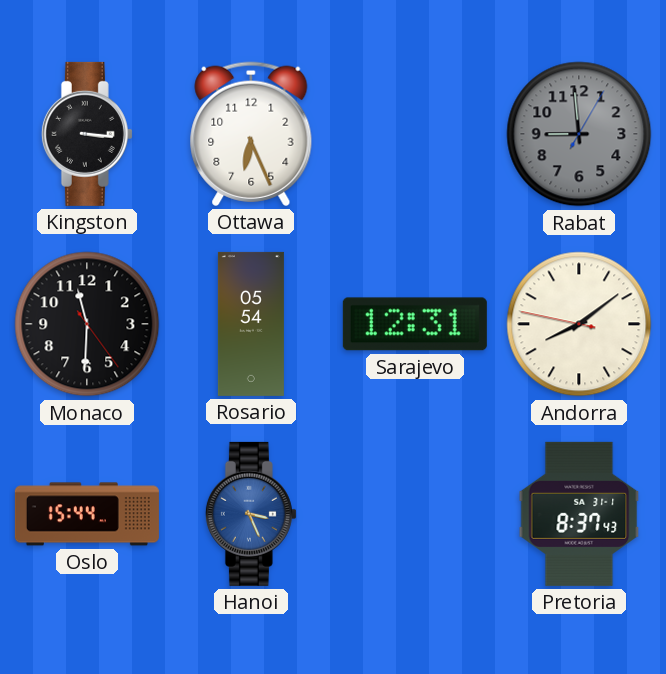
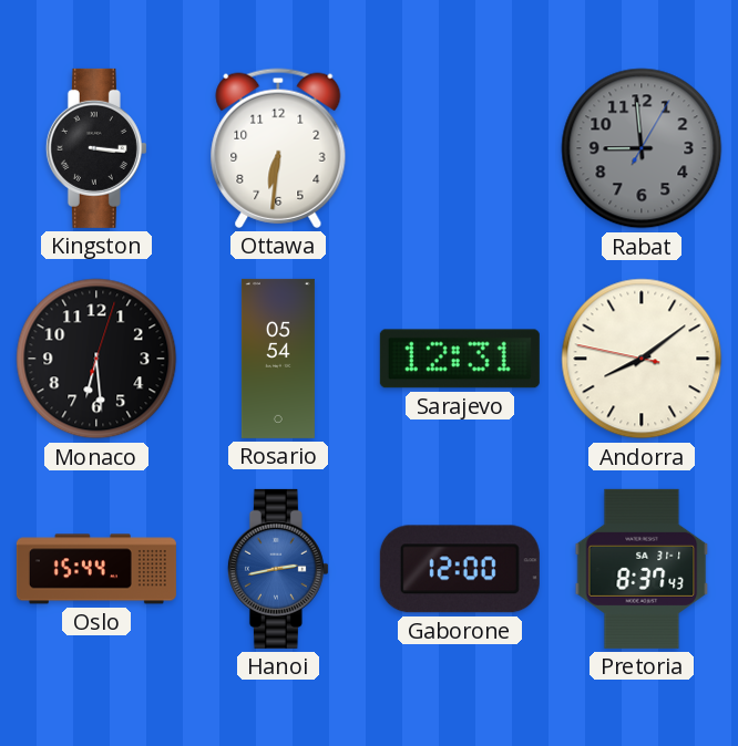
Ottawa: 6:26 -> 6:31 (278, 148)
Monaco: 11:30 -> 6:29 (96, 359)
Hanoi: 3:26 -> 2:43 (278, 569)
Gaborone: none -> 12:00 (460, 569)
